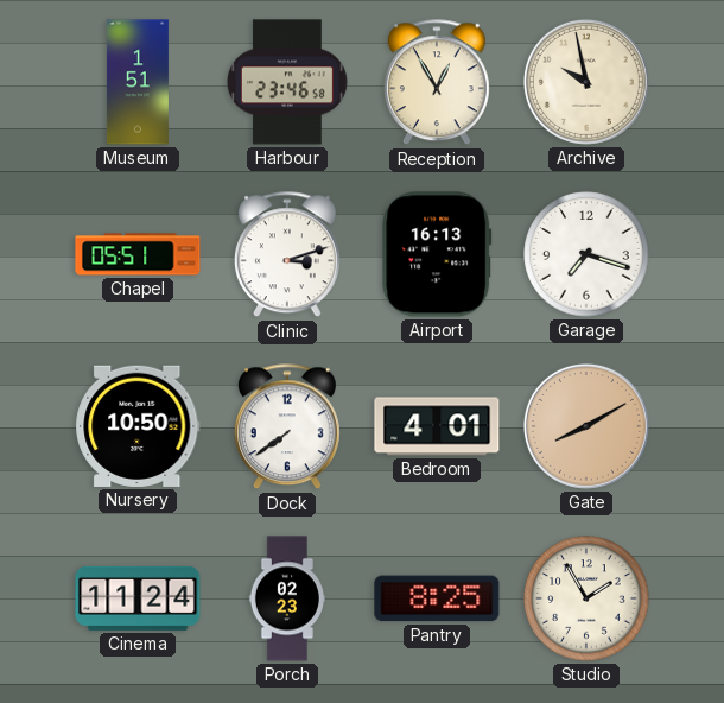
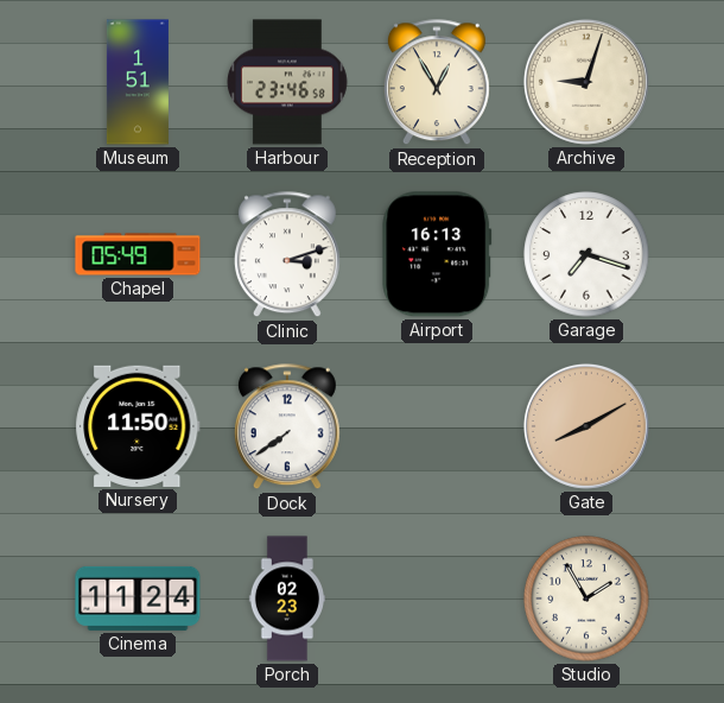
Archive: 9:58 -> 9:03 (586, 82)
Chapel: 05:51 -> 05:49 (138, 254)
Nursery: 10:50 -> 11:50 (138, 426)
Bedroom: 4:01 -> none (437, 426)
Pantry: 8:25 -> none (437, 598)
